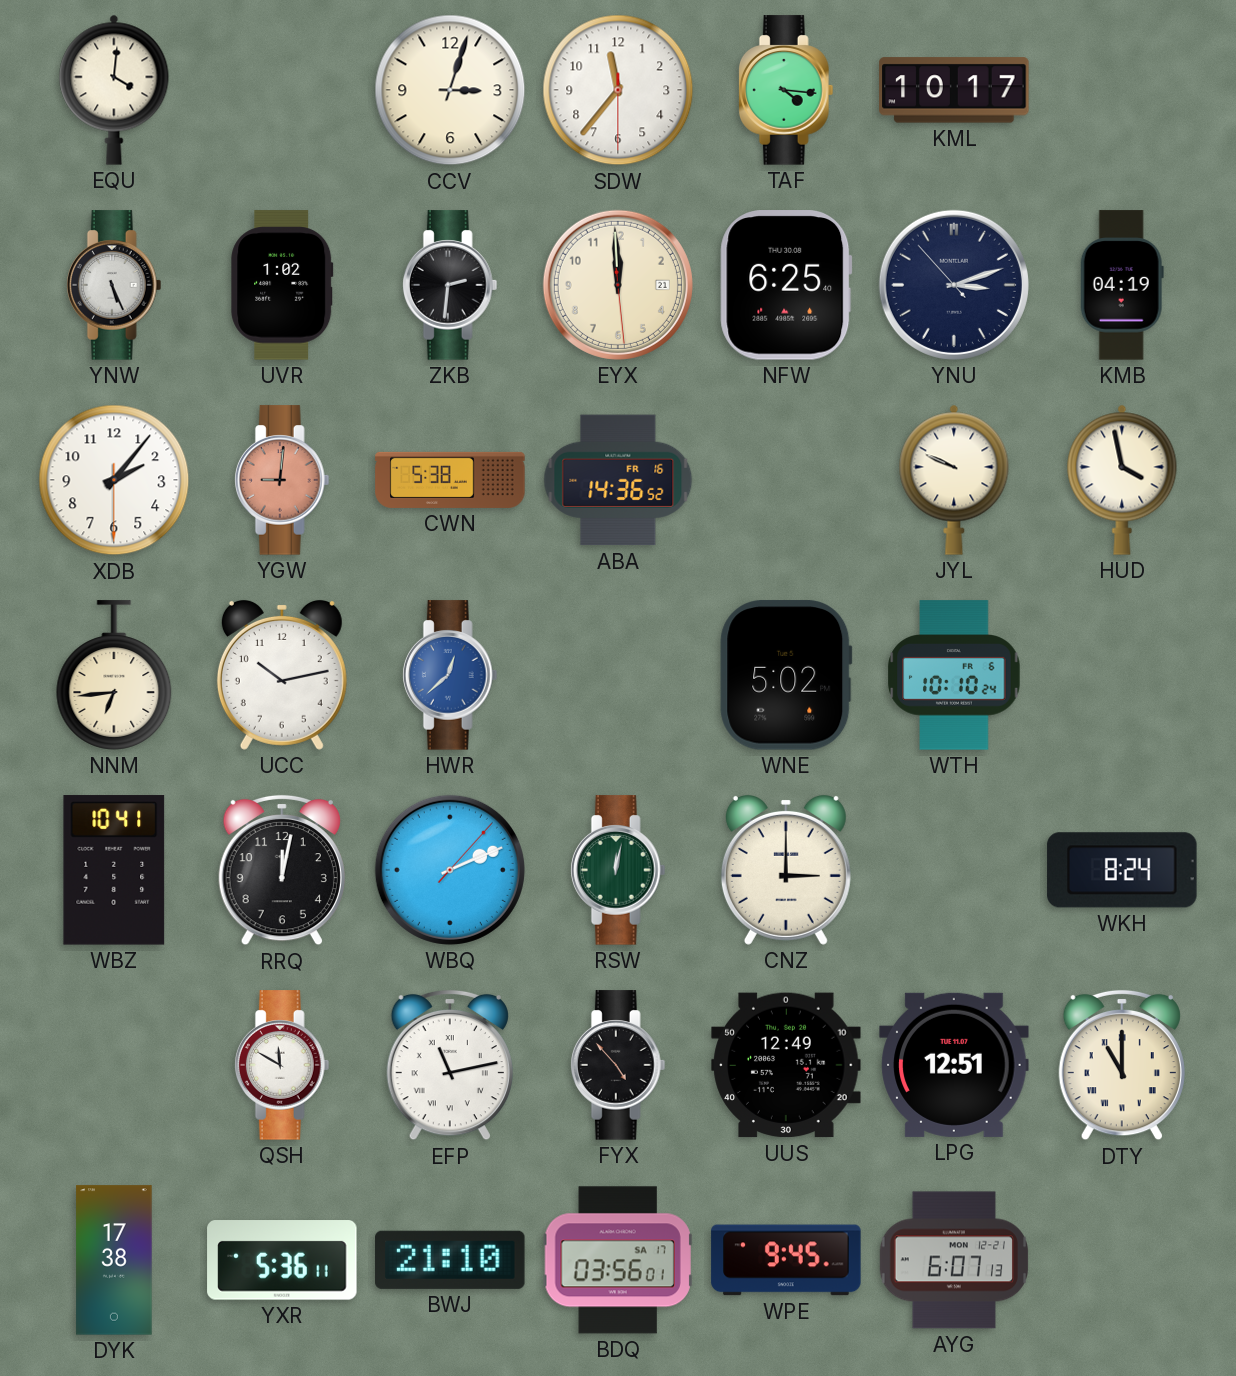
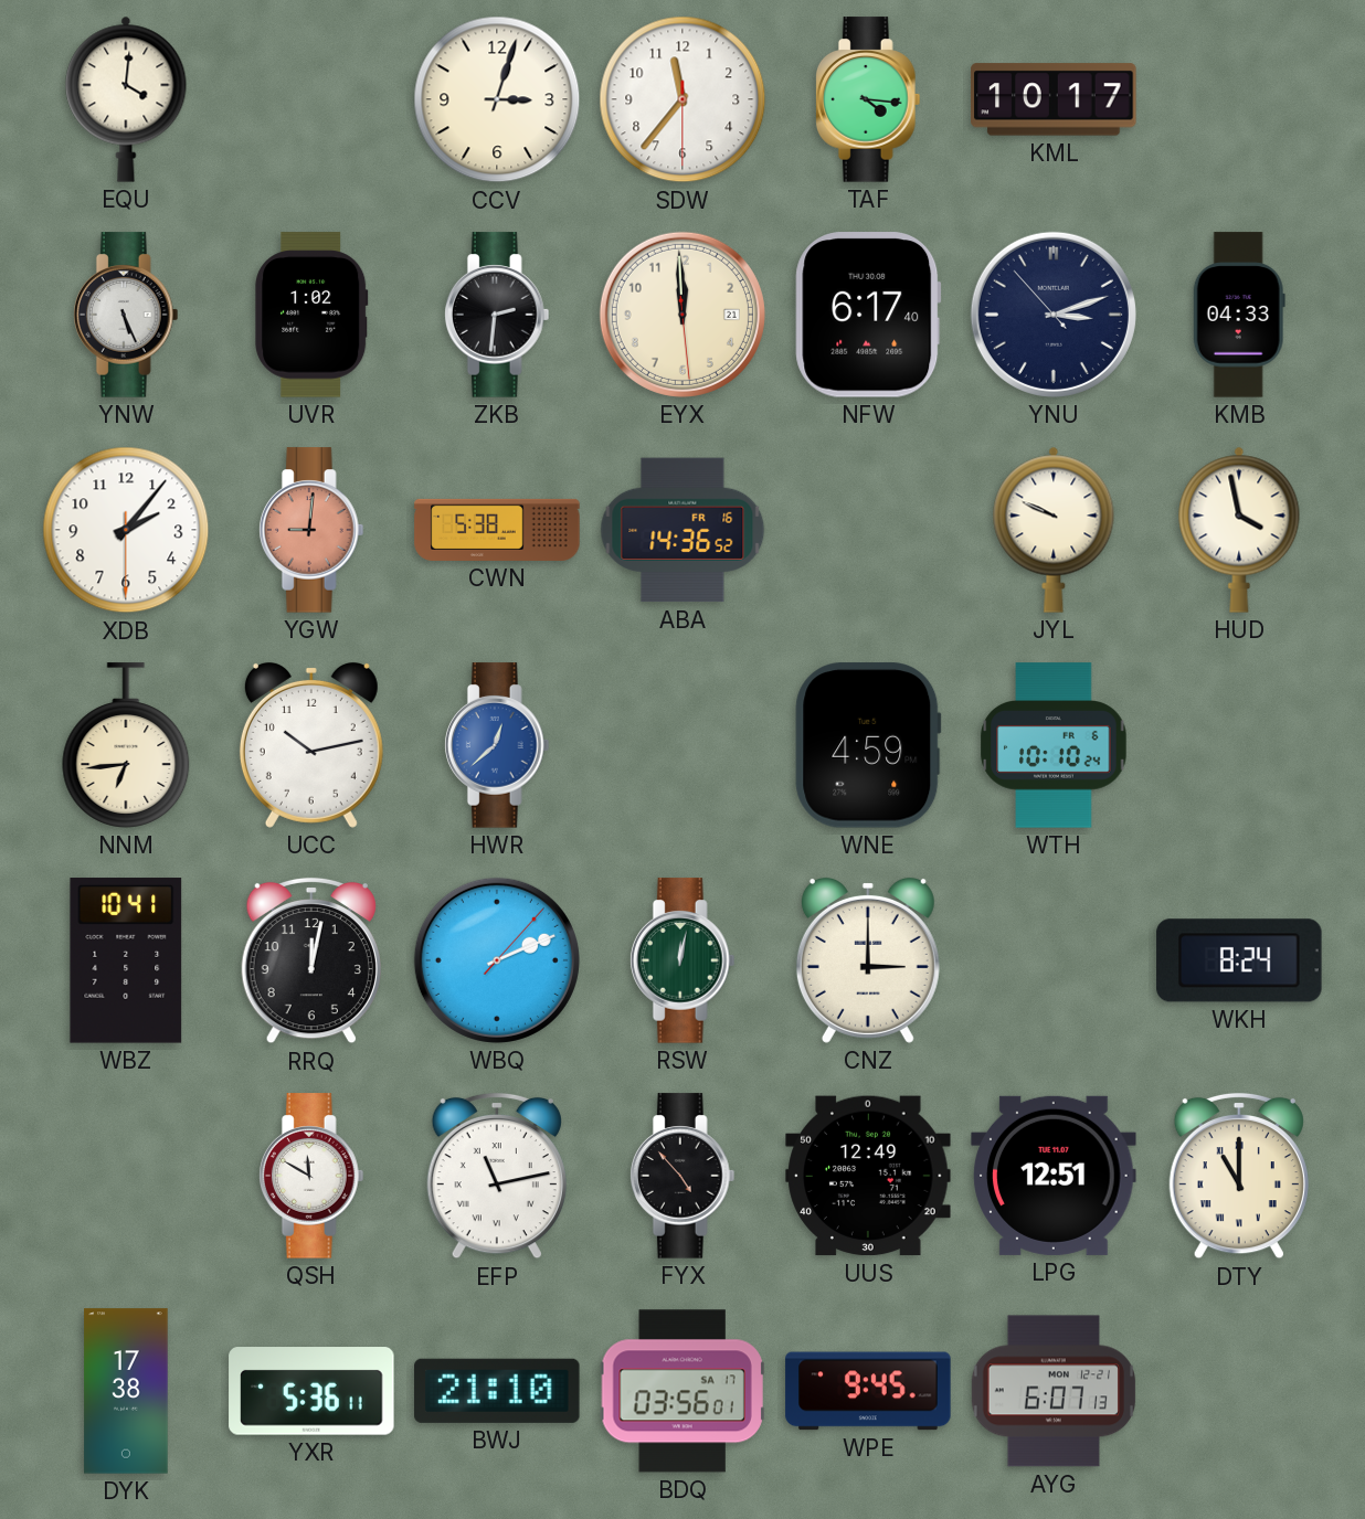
NFW: 6:25 -> 6:17 (868, 315)
KMB: 04:19 -> 04:33 (1239, 315)
WNE: 5:02 -> 4:59 (868, 745)
